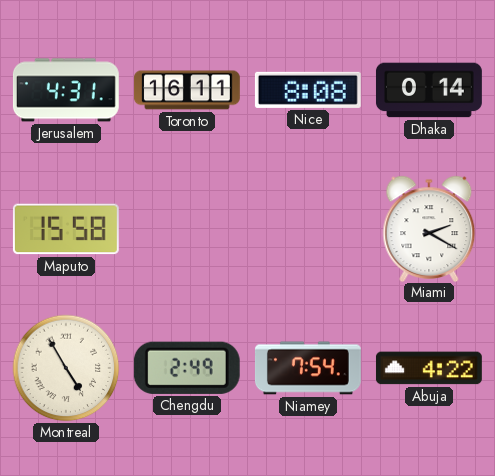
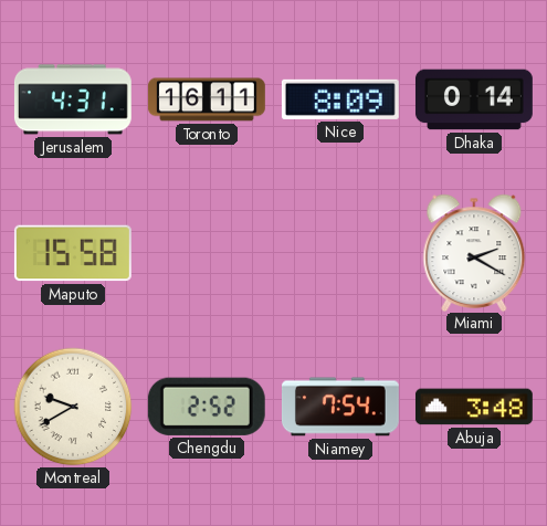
Nice: 8:08 -> 8:09 (340, 99)
Montreal: 4:55 -> 9:40 (73, 407)
Chengdu: 2:49 -> 2:52 (207, 407)
Abuja: 4:22 -> 3:48 (474, 407)
